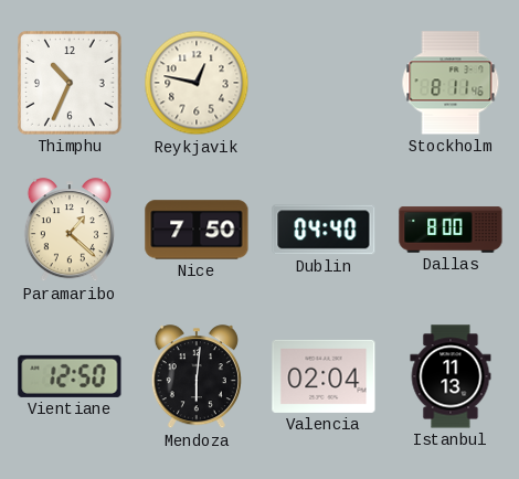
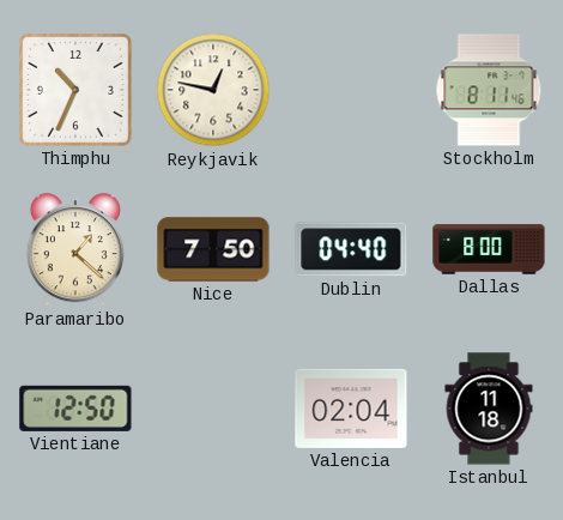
Mendoza: 6:01 -> none (197, 377)
Istanbul: 11:13 -> 11:18 (489, 409)
